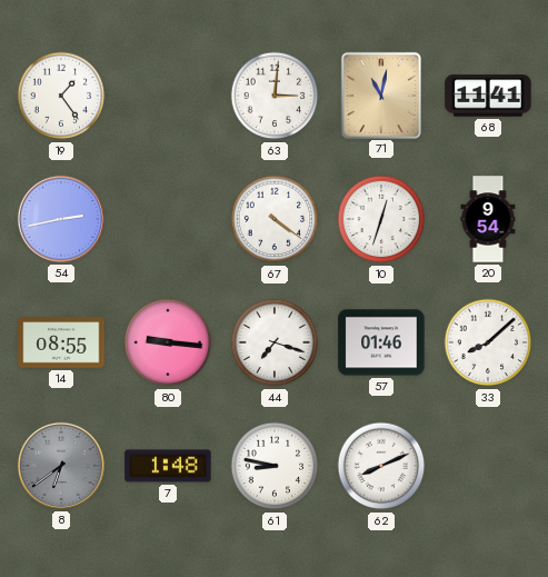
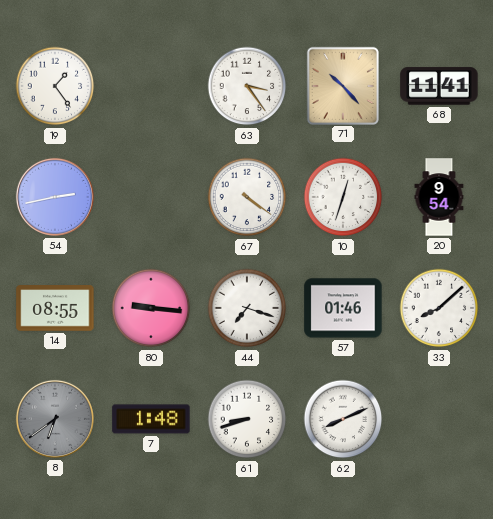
63: 3:01 -> 3:24 (247, 86)
71: 11:02 -> 10:23 (342, 85)
61: 8:47 -> 8:42 (247, 419)
